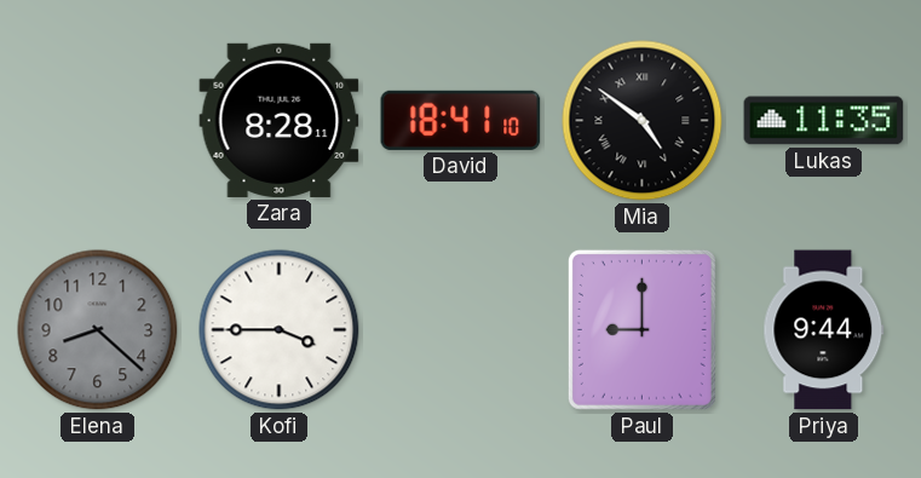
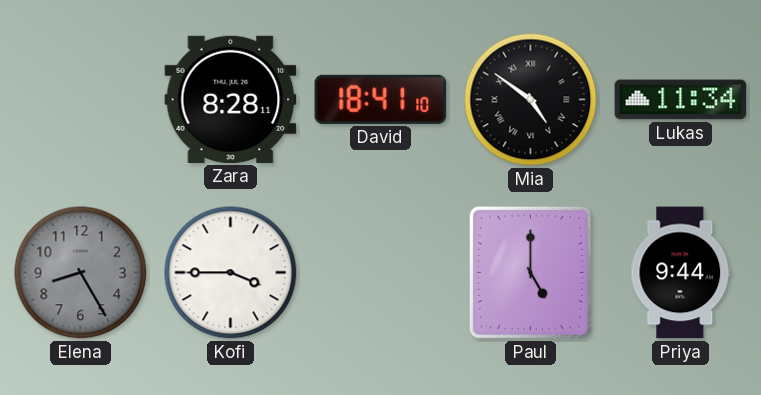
Lukas: 11:35 -> 11:34 (681, 100)
Elena: 8:22 -> 8:25 (81, 273)
Paul: 9:00 -> 5:00 (530, 272)
